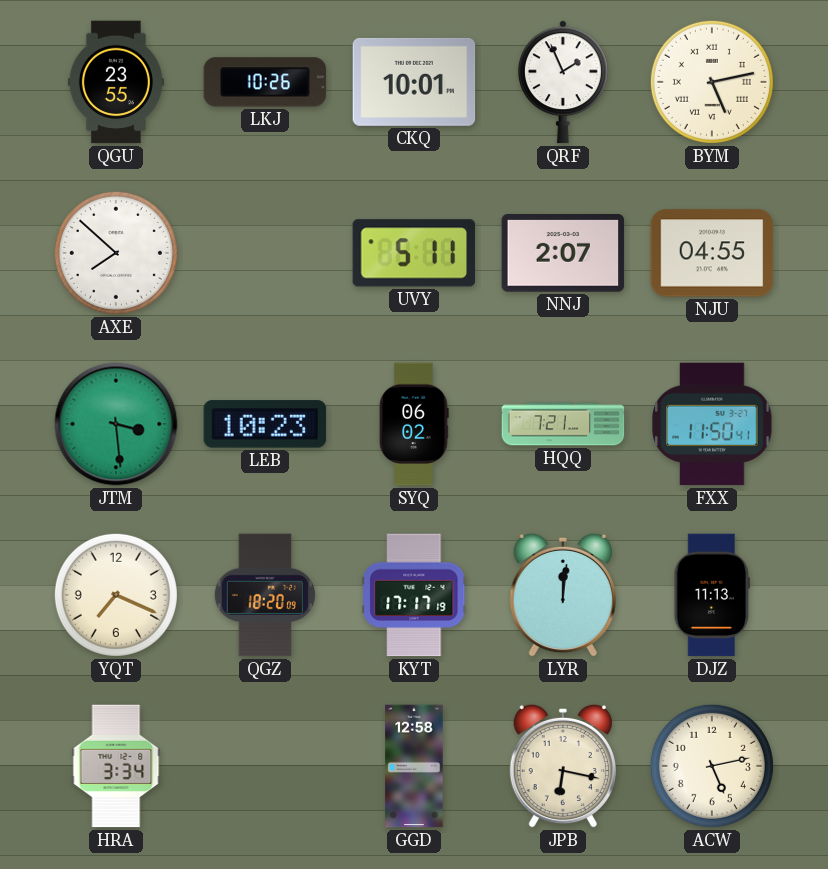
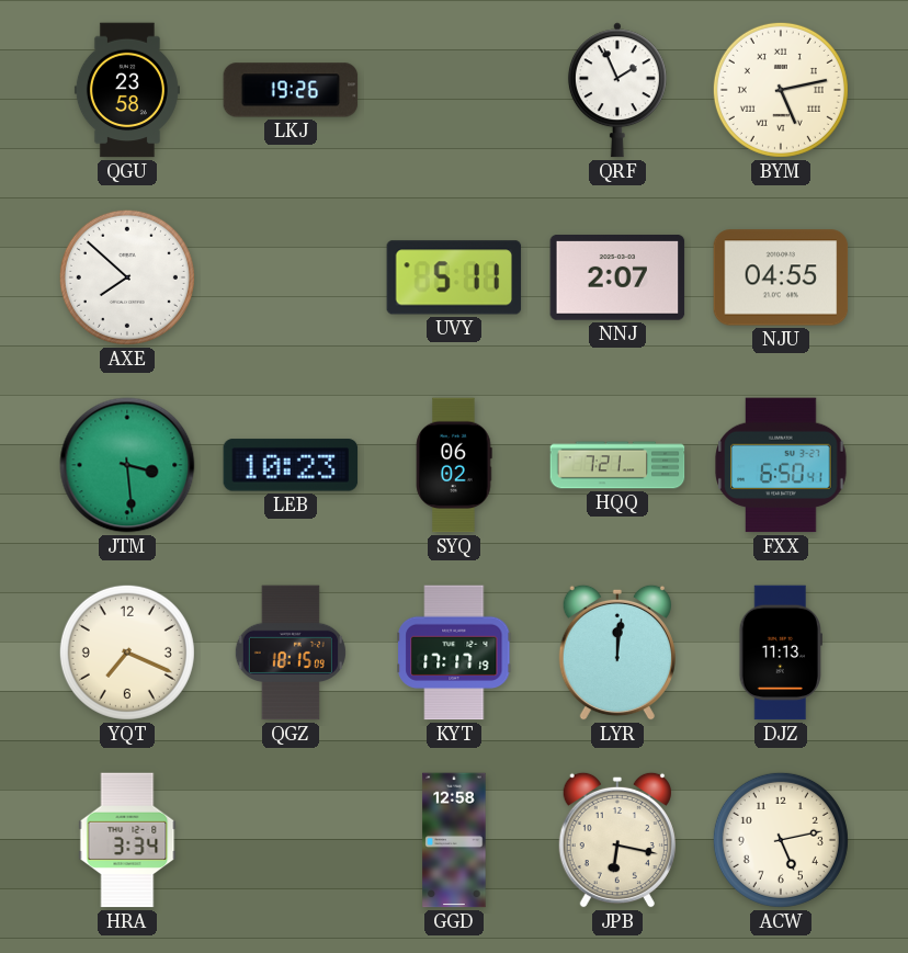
QGU: 23:55 -> 23:58 (127, 90)
LKJ: 10:26 -> 19:26 (291, 90)
CKQ: 10:01 -> none (414, 82)
FXX: 11:50 -> 6:50 (781, 465)
QGZ: 18:20 -> 18:15 (291, 653)
